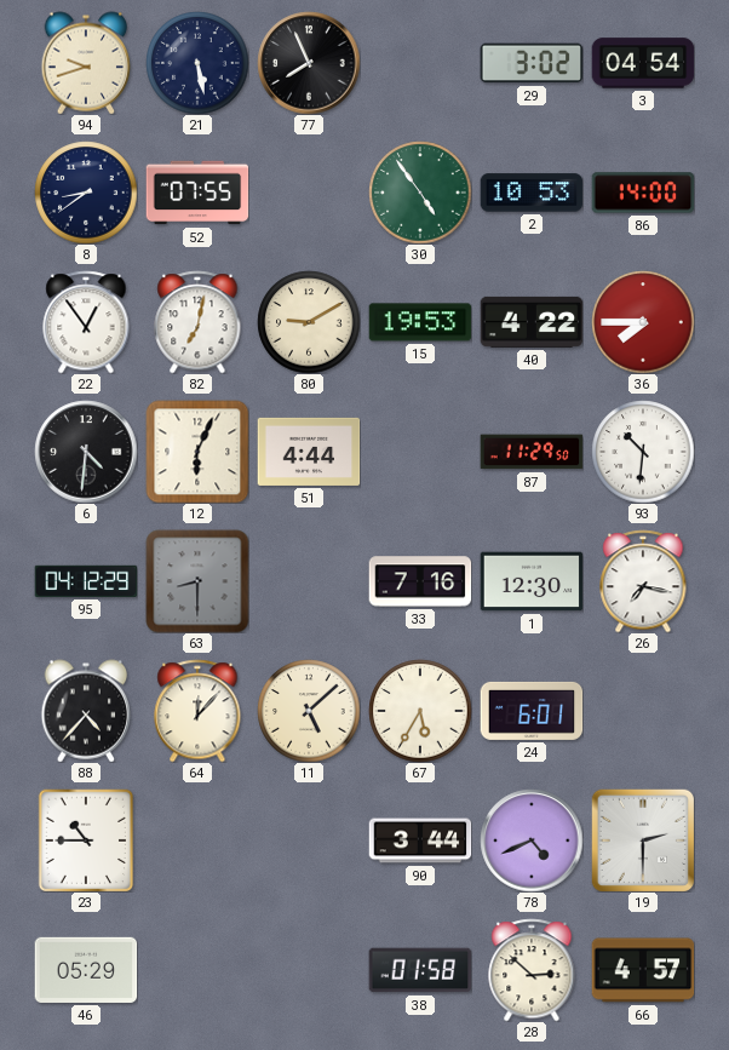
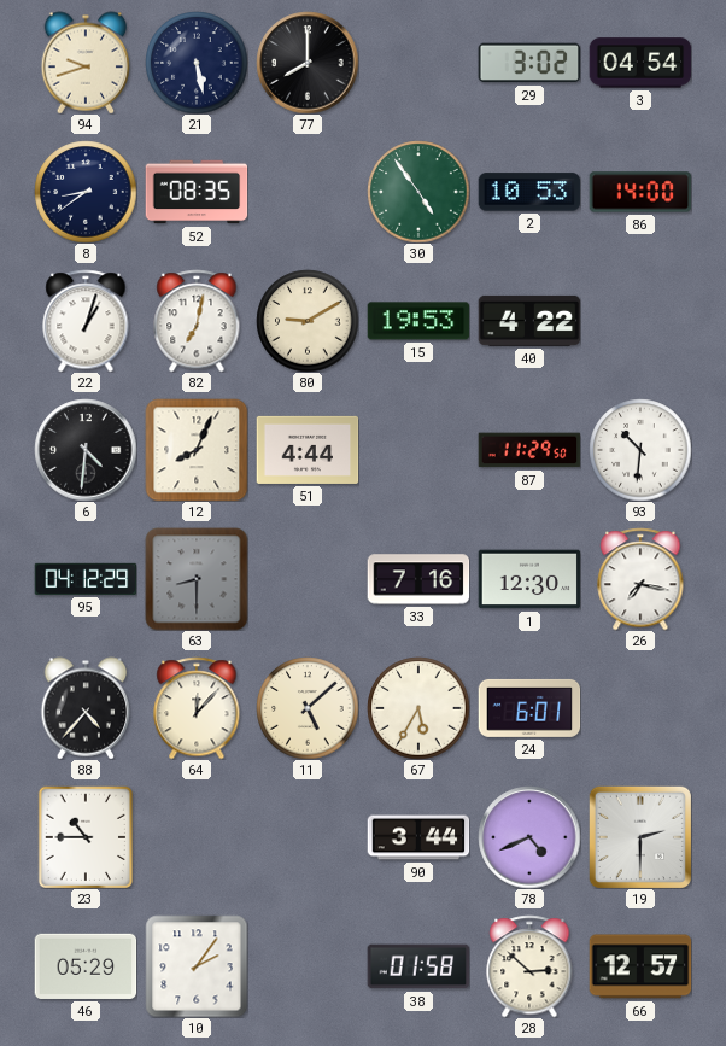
77: 7:56 -> 8:00 (308, 63)
52: 07:55 -> 08:35 (197, 192)
22: 12:54 -> 1:03 (86, 321)
36: 7:45 -> none (643, 322)
12: 6:04 -> 8:04 (197, 450)
10: none -> 2:06 (197, 966)
66: 4:57 -> 12:57 (640, 966)
